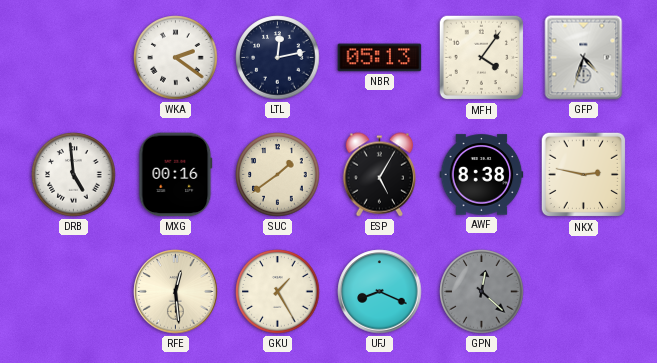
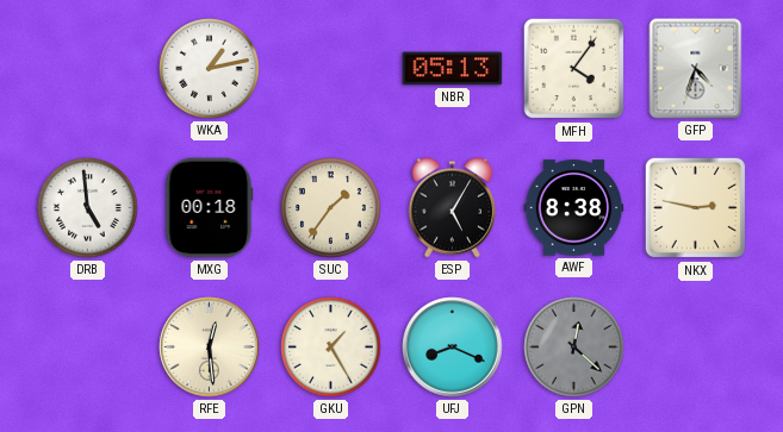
WKA: 2:21 -> 1:13 (210, 69)
LTL: 12:13 -> none (278, 58)
MXG: 00:16 -> 00:18 (210, 208)
SUC: 1:39 -> 1:36 (331, 208)
